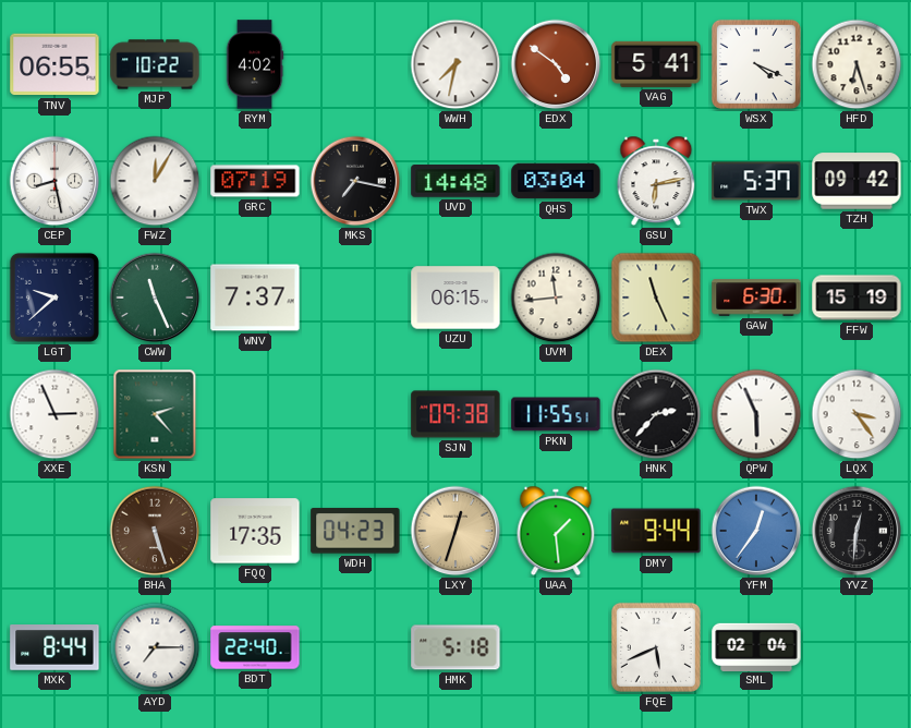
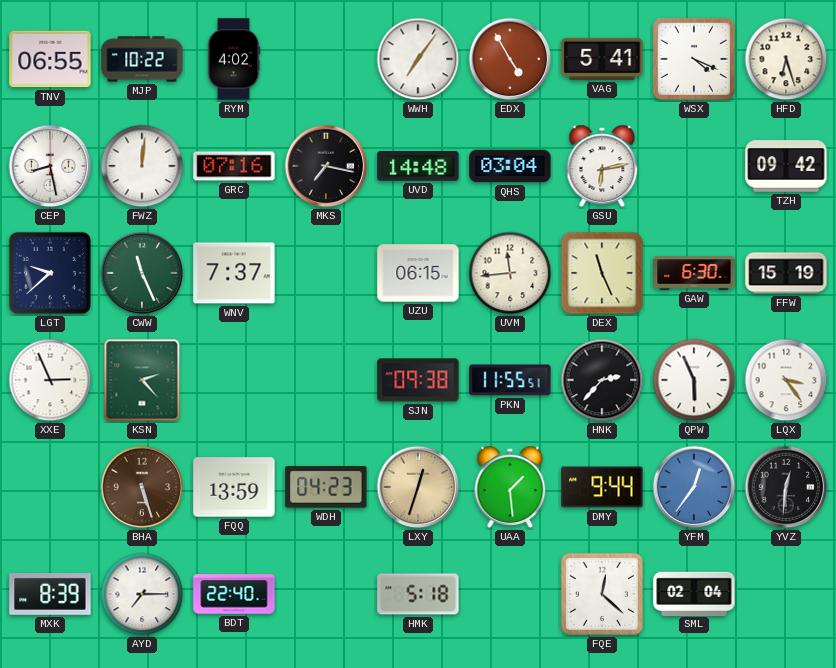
WWH: 7:32 -> 7:06 (418, 59)
EDX: 4:51 -> 4:55 (510, 59)
FWZ: 12:05 -> 12:01 (142, 166)
GRC: 07:19 -> 07:16 (234, 166)
TWX: 5:37 -> none (756, 181)
FQQ: 17:35 -> 13:59 (234, 487)
MXK: 8:44 -> 8:39 (50, 595)
FQE: 5:41 -> 12:22 (602, 594)
